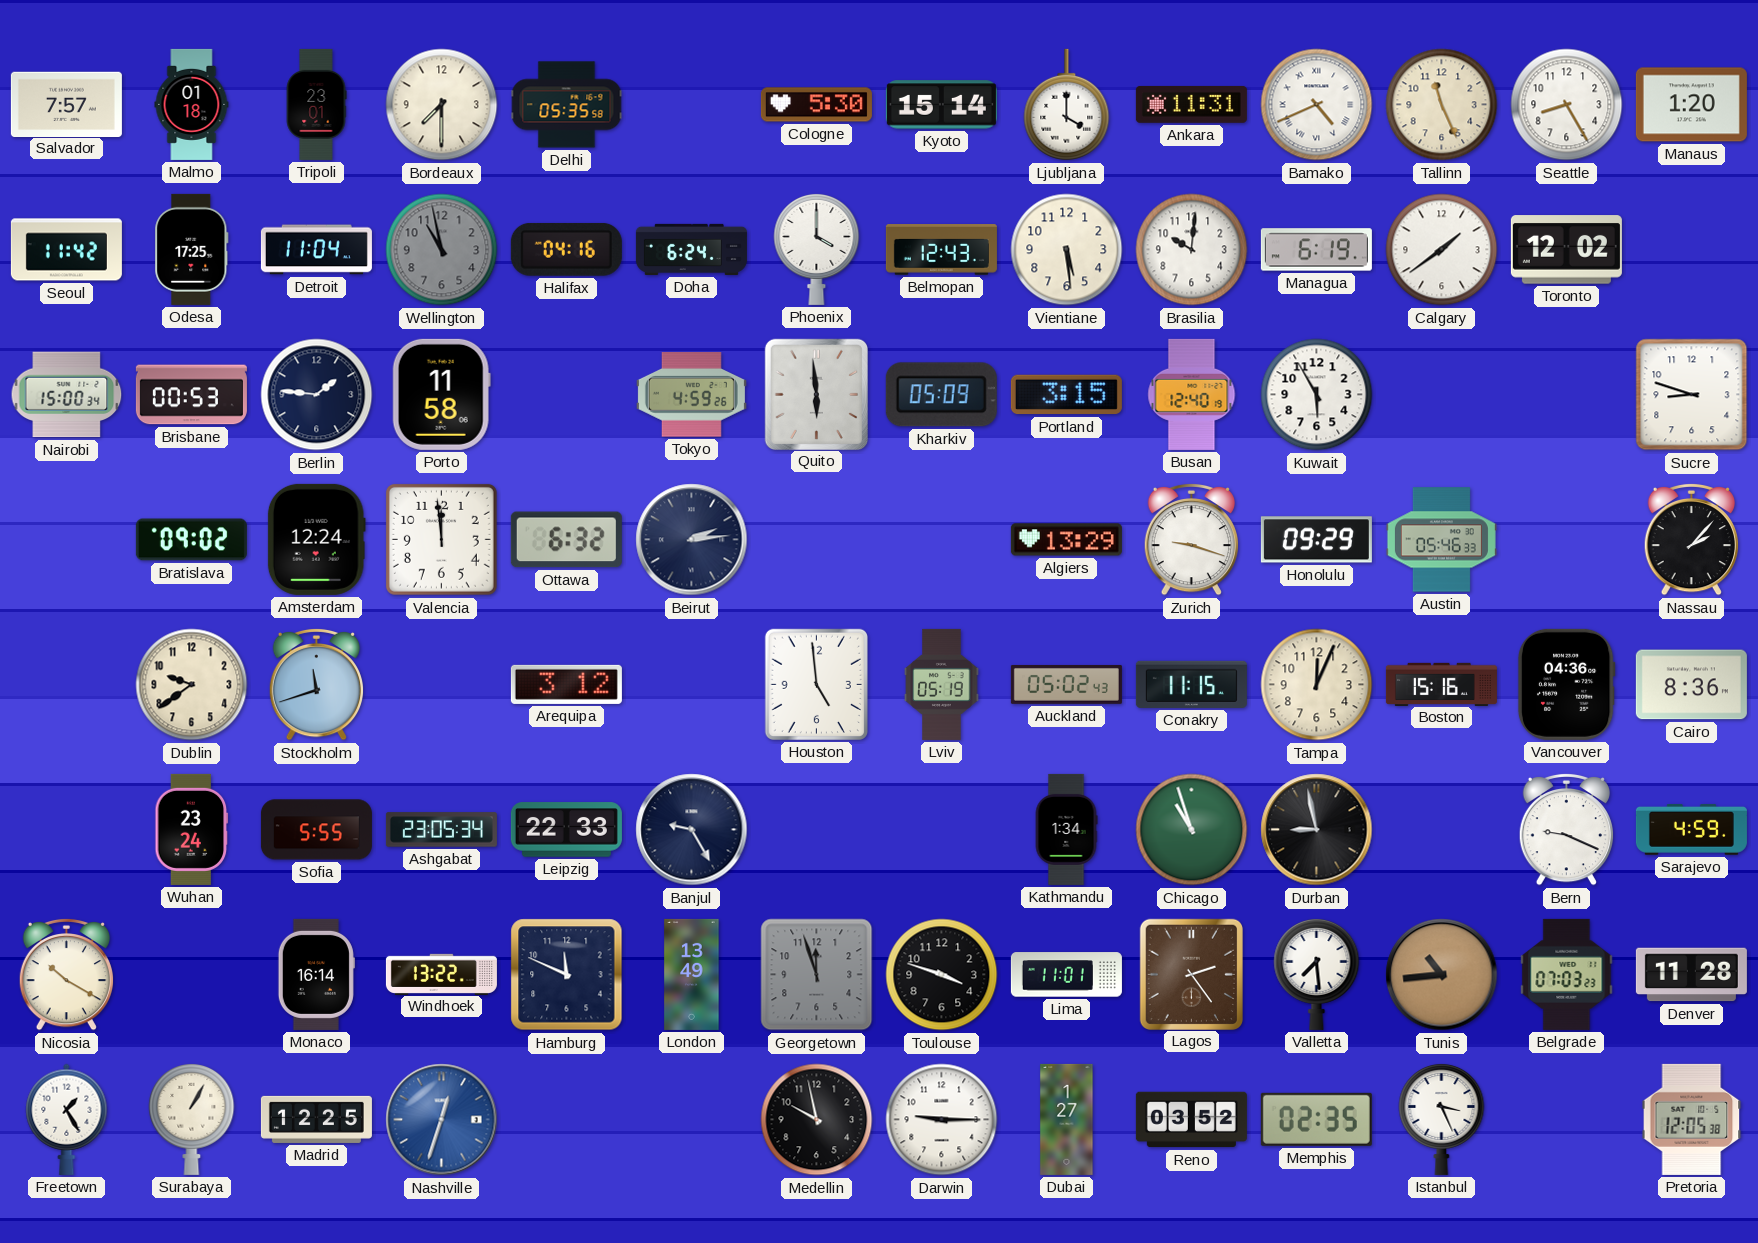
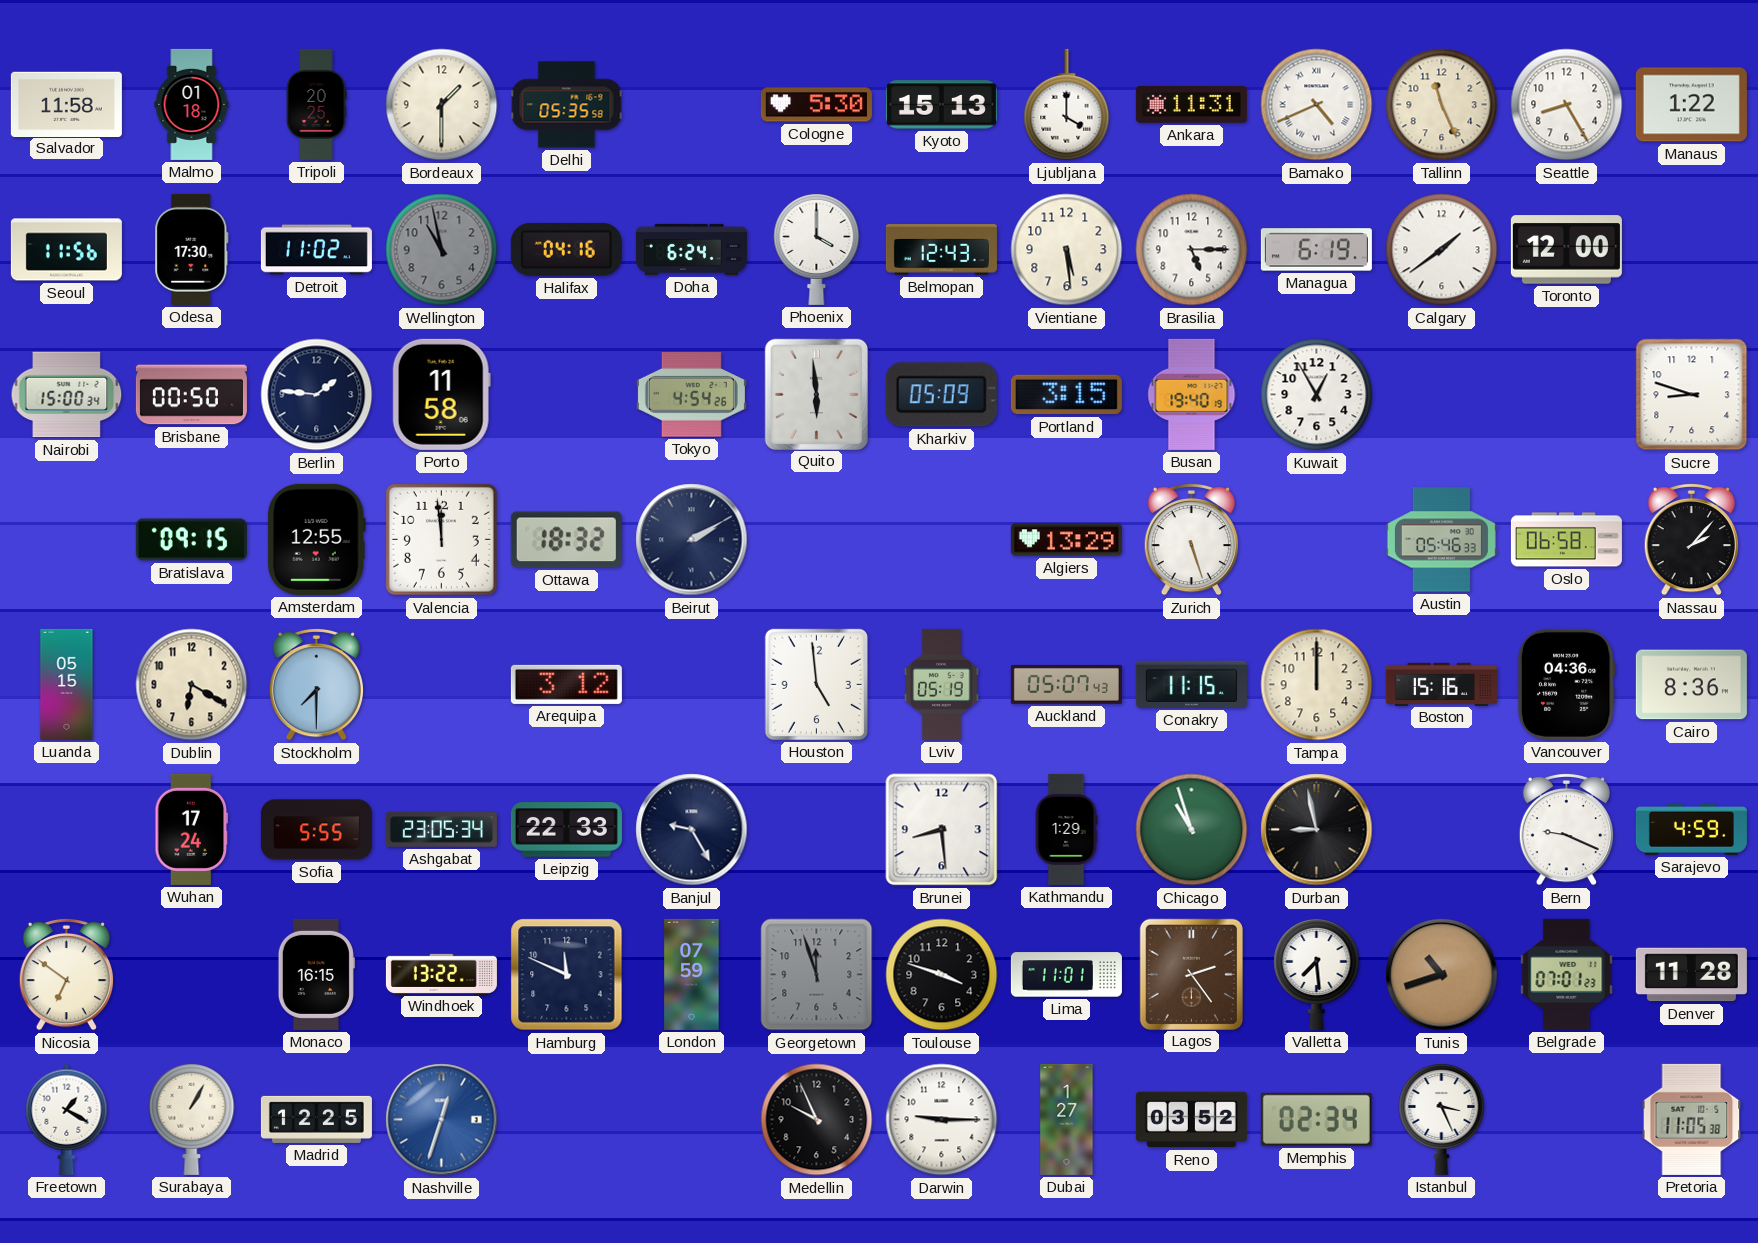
Salvador: 7:57 -> 11:58 (66, 104)
Tripoli: 23:01 -> 20:25 (316, 104)
Bordeaux: 7:30 -> 1:30 (442, 105)
Kyoto: 15:14 -> 15:13 (941, 105)
Manaus: 1:20 -> 1:22 (1691, 105)
Seoul: 11:42 -> 11:56 (66, 250)
Odesa: 17:25 -> 17:30 (192, 249)
Detroit: 11:04 -> 11:02 (316, 250)
Brasilia: 10:01 -> 5:15 (1192, 250)
Toronto: 12:02 -> 12:00 (1566, 250)
Brisbane: 00:53 -> 00:50 (191, 395)
Tokyo: 4:59 -> 4:54 (691, 395)
Busan: 12:40 -> 19:40 (1192, 394)
Kuwait: 5:55 -> 12:55 (1317, 395)
Bratislava: 09:02 -> 09:15 (191, 540)
Amsterdam: 12:24 -> 12:55 (316, 539)
Ottawa: 6:32 -> 18:32 (566, 540)
Beirut: 2:14 -> 2:10 (692, 540)
Zurich: 9:18 -> 5:27 (1191, 539)
Honolulu: 09:29 -> none (1316, 540)
Oslo: none -> 06:58 (1566, 540)
Luanda: none -> 05:15 (67, 684)
Dublin: 9:39 -> 6:20 (192, 685)
Stockholm: 11:42 -> 7:30 (316, 684)
Auckland: 05:02 -> 05:07 (1066, 684)
Tampa: 12:04 -> 12:00 (1317, 685)
Wuhan: 23:24 -> 17:24 (192, 829)
Brunei: none -> 8:29 (942, 830)
Kathmandu: 1:34 -> 1:29 (1066, 829)
Nicosia: 10:20 -> 6:51 (66, 974)
Monaco: 16:14 -> 16:15 (316, 974)
London: 13:49 -> 07:59 (692, 974)
Tunis: 10:44 -> 10:42 (1442, 975)
Belgrade: 07:03 -> 07:01 (1567, 974)
Freetown: 1:25 -> 1:20 (67, 1119)
Medellin: 9:58 -> 9:56 (817, 1120)
Memphis: 02:35 -> 02:34 (1316, 1119)
Pretoria: 12:05 -> 11:05 (1692, 1119)
